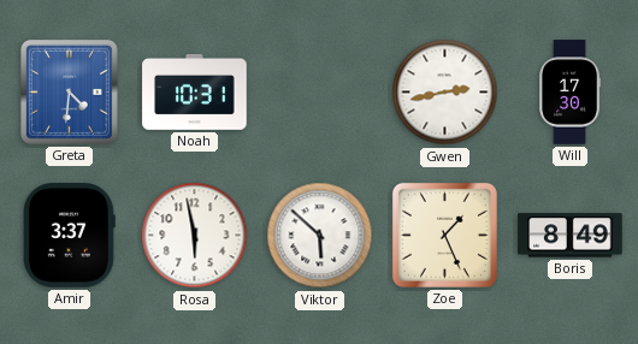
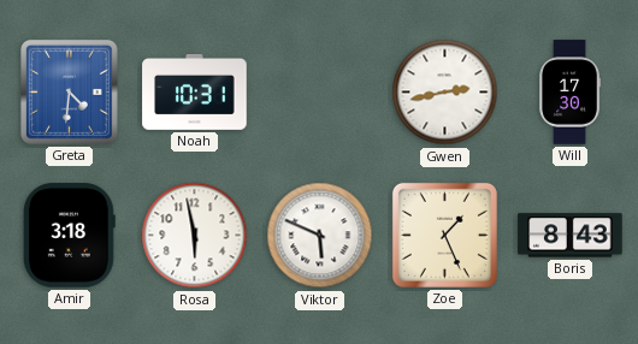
Amir: 3:37 -> 3:18 (70, 236)
Viktor: 5:52 -> 5:49 (320, 236)
Boris: 8:49 -> 8:43 (571, 236)
